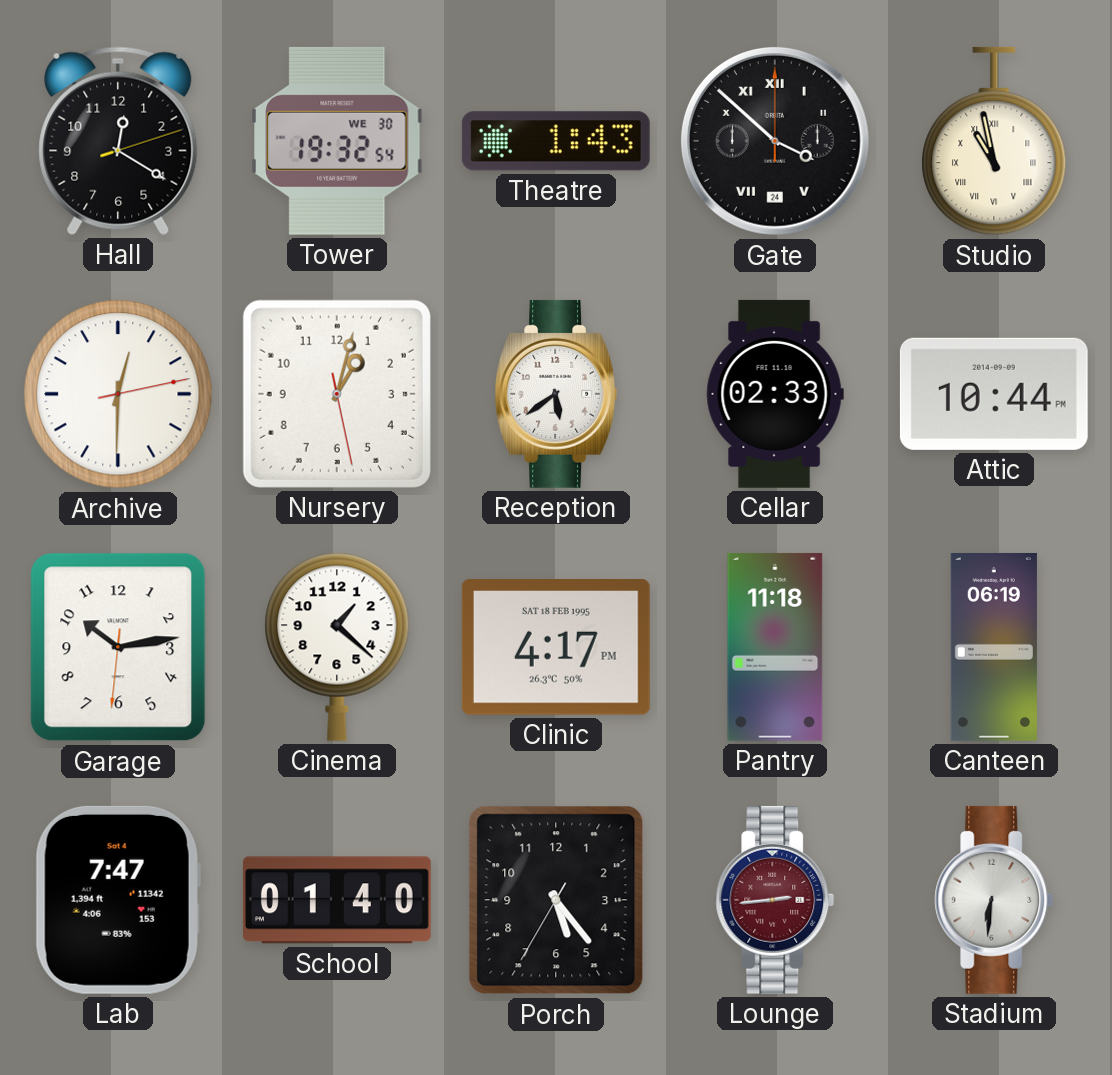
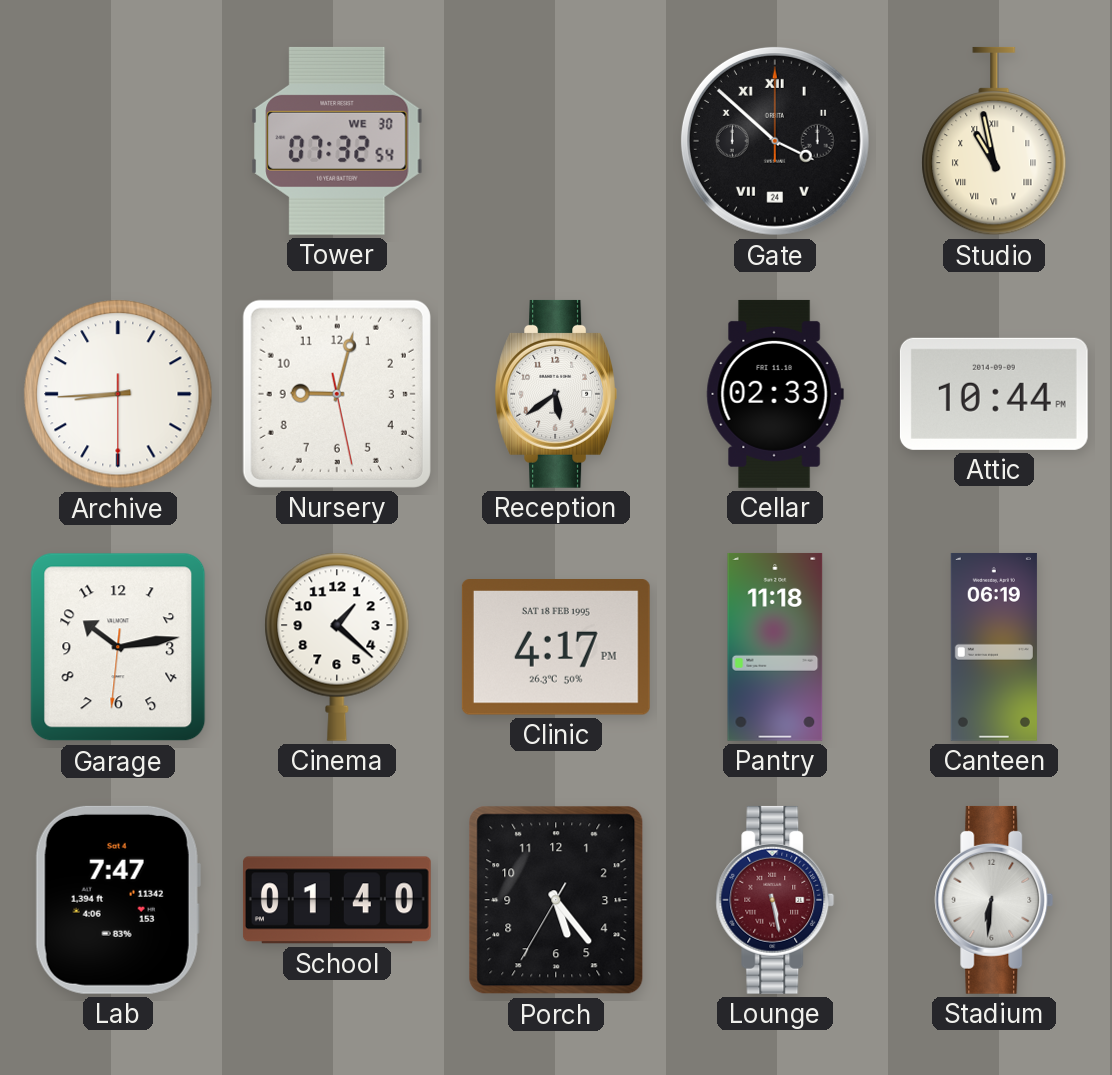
Hall: 12:20 -> none (118, 141)
Tower: 19:32 -> 07:32 (337, 141)
Theatre: 1:43 -> none (556, 141)
Archive: 12:30 -> 8:44 (118, 394)
Nursery: 1:02 -> 9:02 (337, 394)
Lounge: 2:44 -> 5:28 (775, 900)
